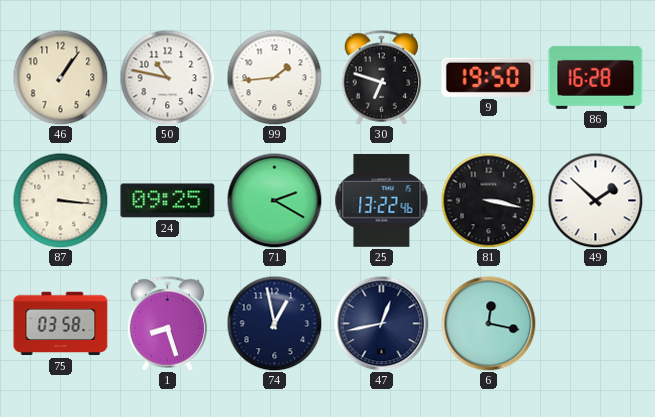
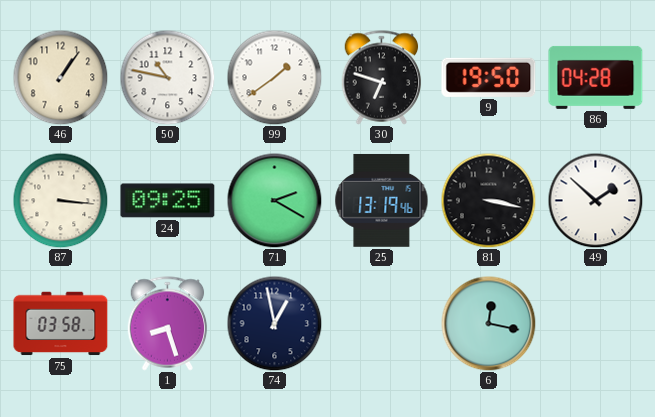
99: 1:44 -> 1:39 (274, 77)
86: 16:28 -> 04:28 (596, 77)
25: 13:22 -> 13:19 (382, 200)
47: 12:43 -> none (381, 323)
